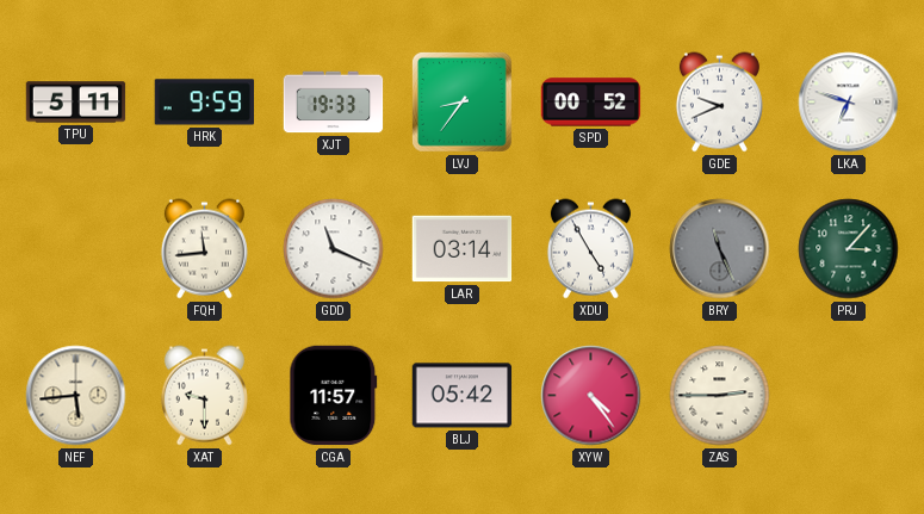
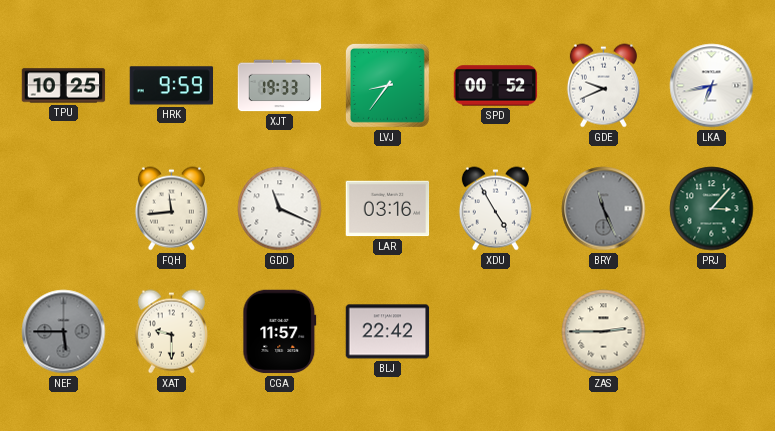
TPU: 5:11 -> 10:25 (64, 86)
LKA: 6:48 -> 6:43 (712, 86)
LAR: 03:14 -> 03:16 (388, 209)
NEF: 5:44 -> 5:45 (64, 332)
NEF dial: cream -> grey (64, 332)
BLJ: 05:42 -> 22:42 (388, 332)
XYW: 4:24 -> none (591, 396)
